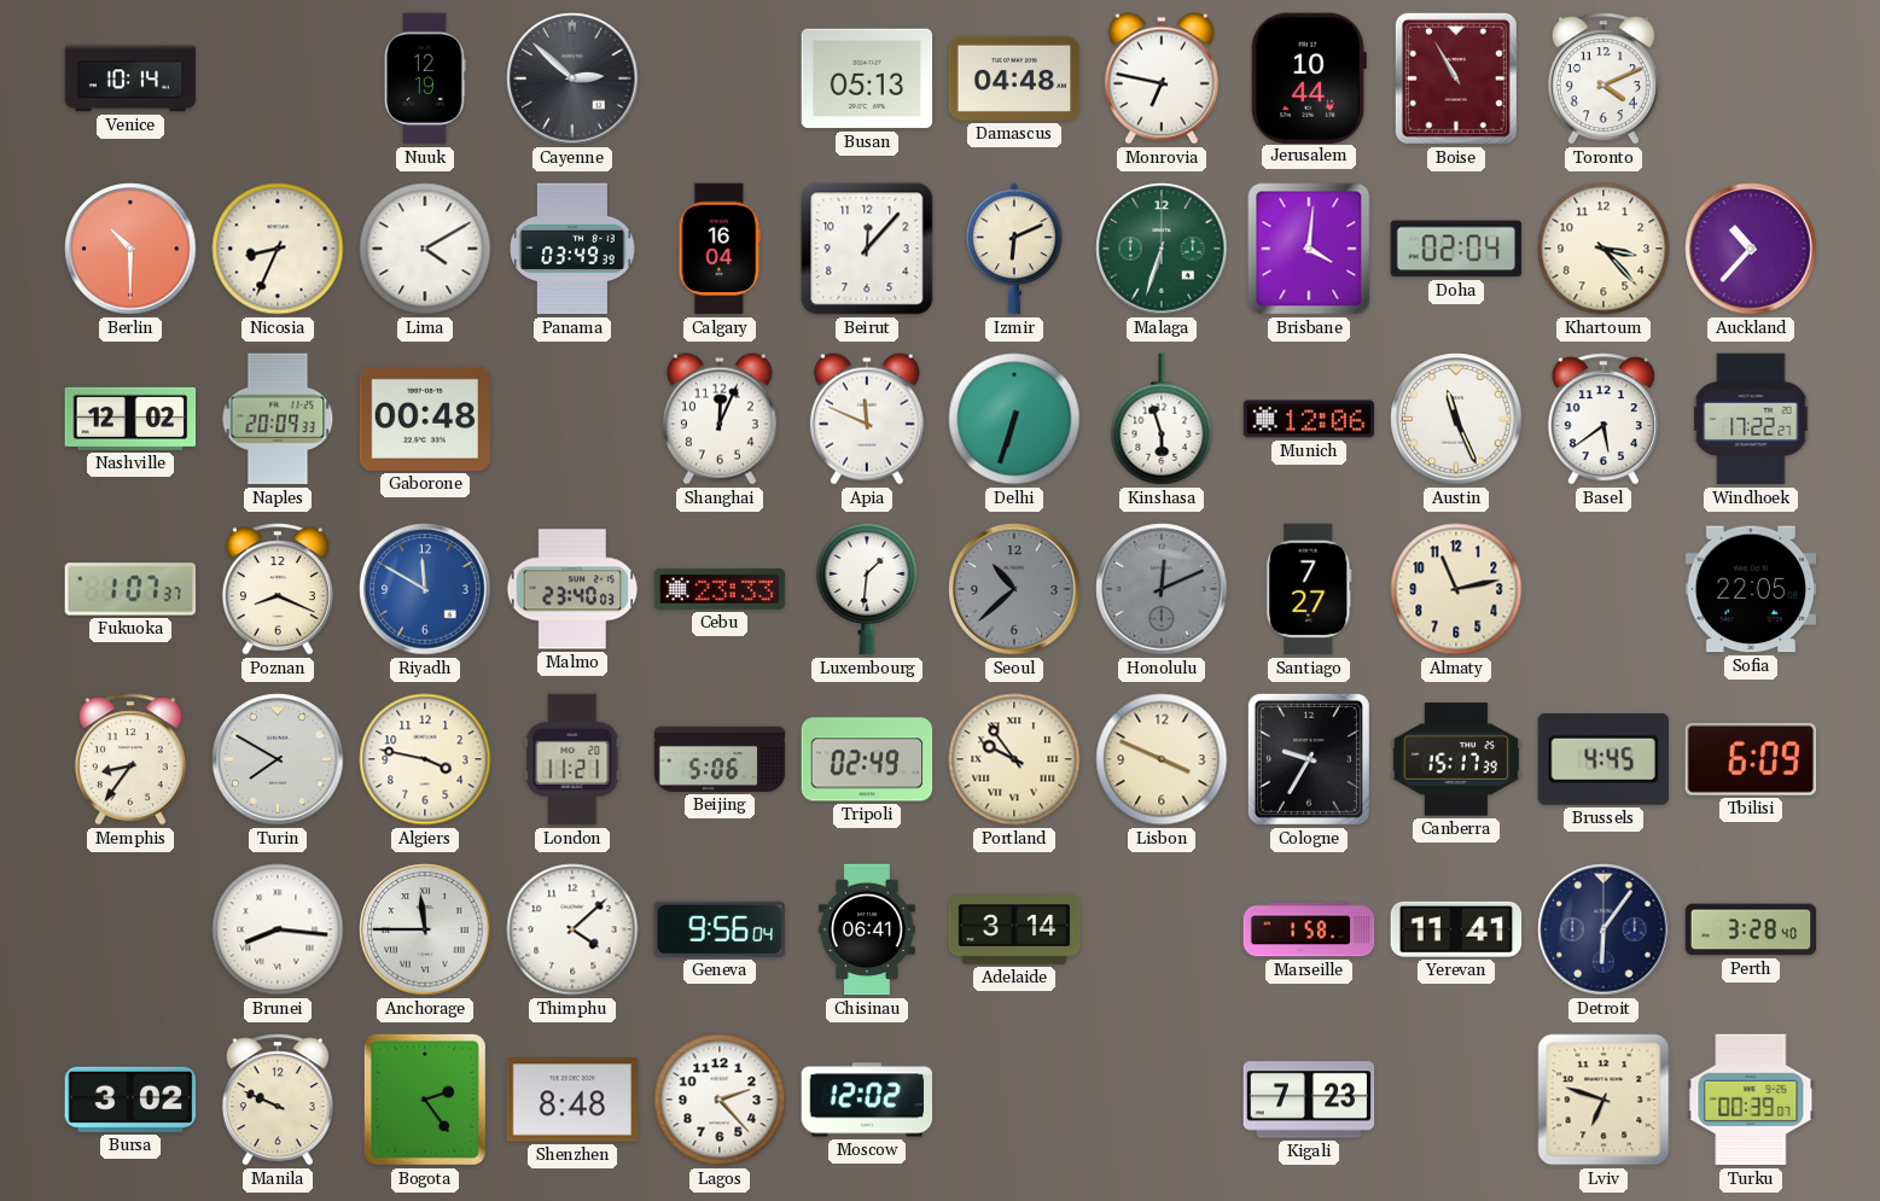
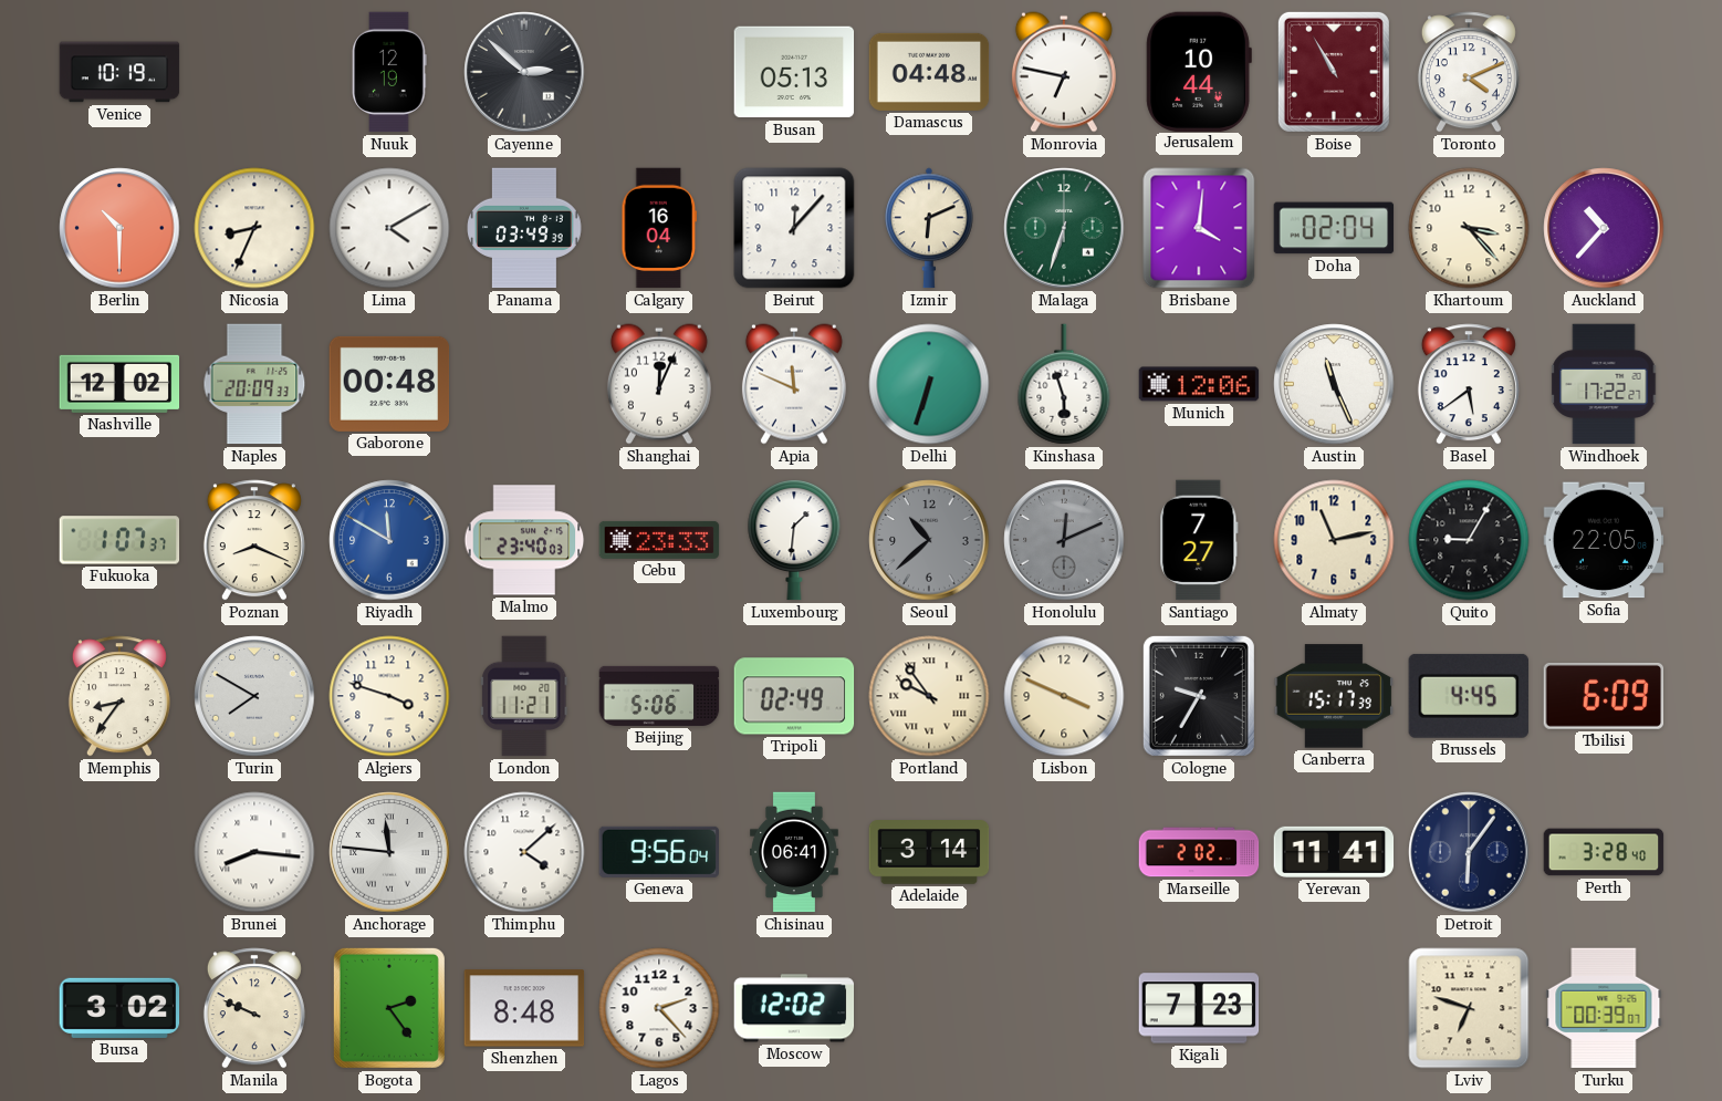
Venice: 10:14 -> 10:19 (119, 72)
Quito: none -> 9:05 (1469, 540)
Algiers: 3:47 -> 3:48 (389, 696)
Anchorage: 11:45 -> 11:46 (389, 852)
Marseille: 1:58 -> 2:02 (1199, 852)
